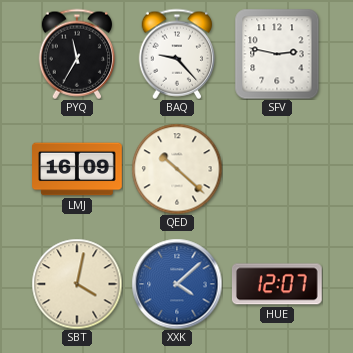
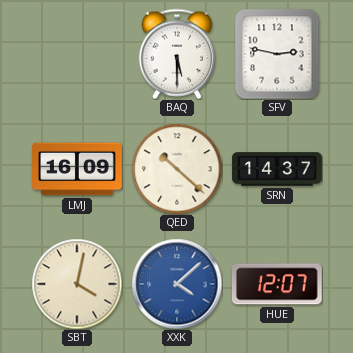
PYQ: 11:35 -> none (76, 54)
BAQ: 9:23 -> 5:30 (176, 54)
SRN: none -> 14:37 (277, 169)
